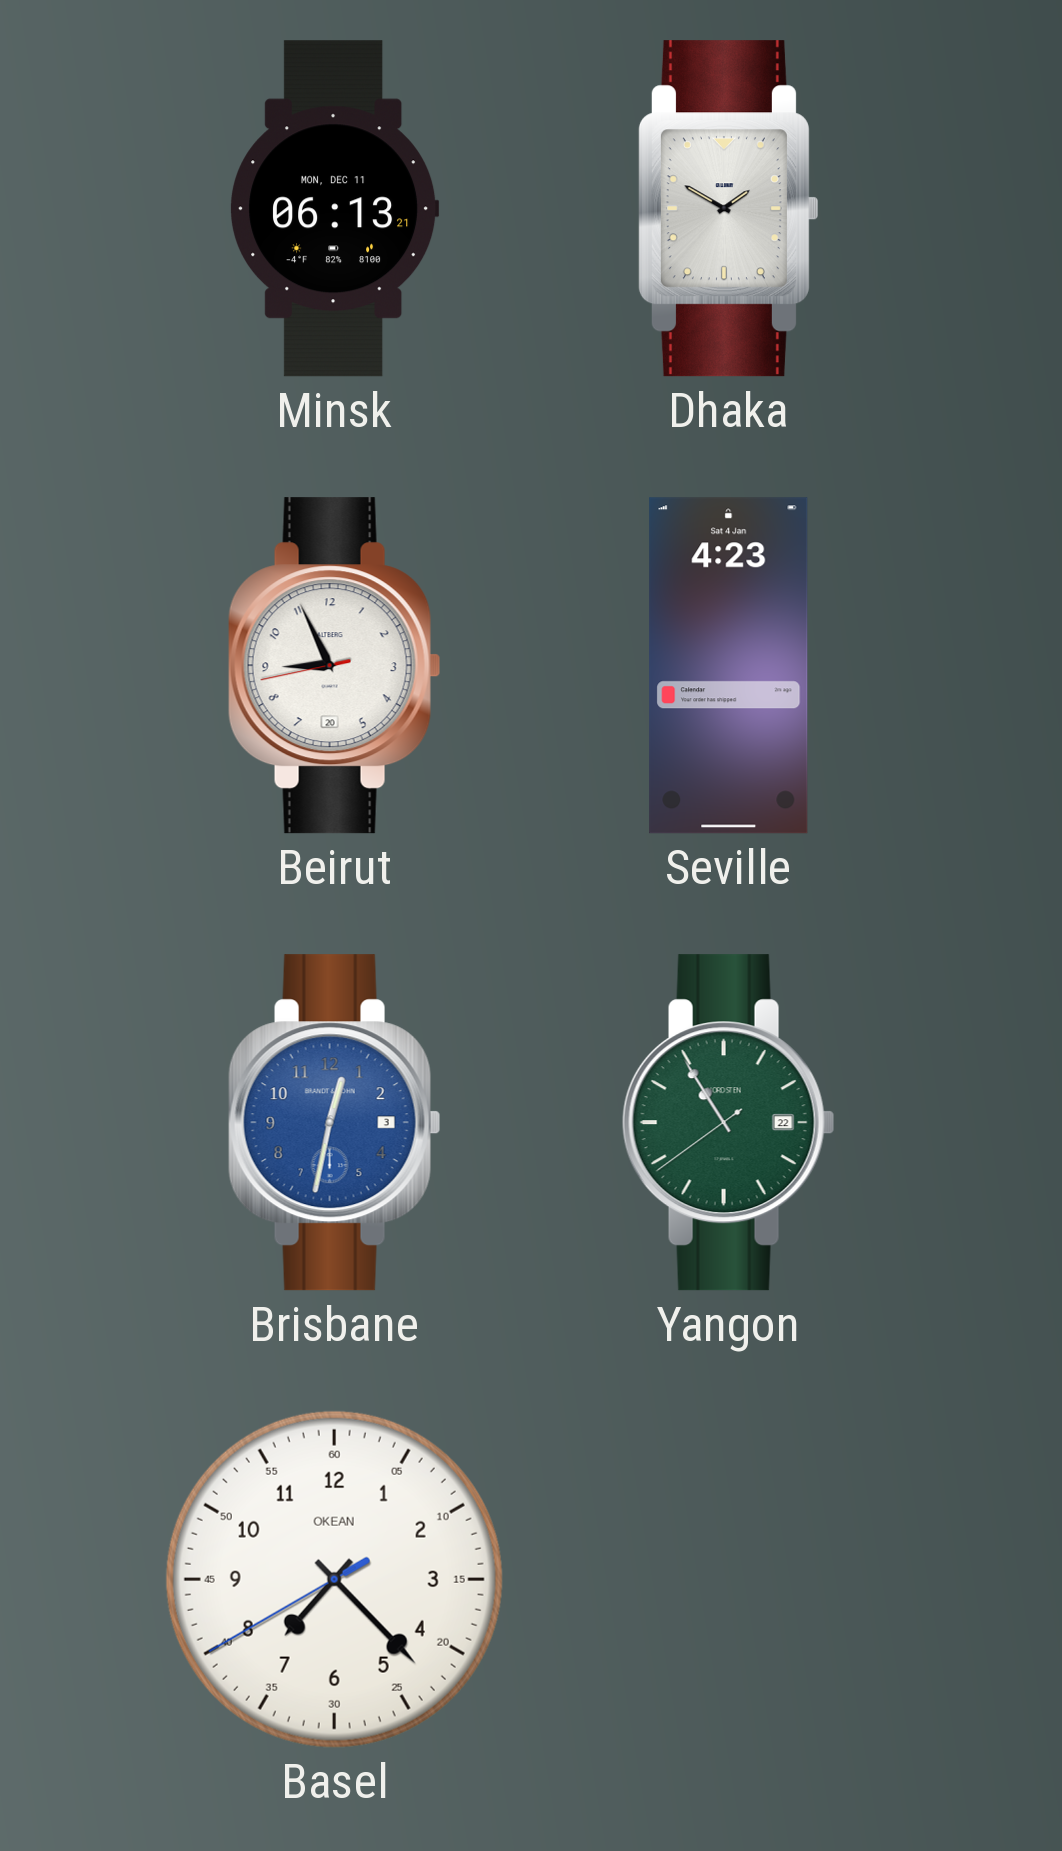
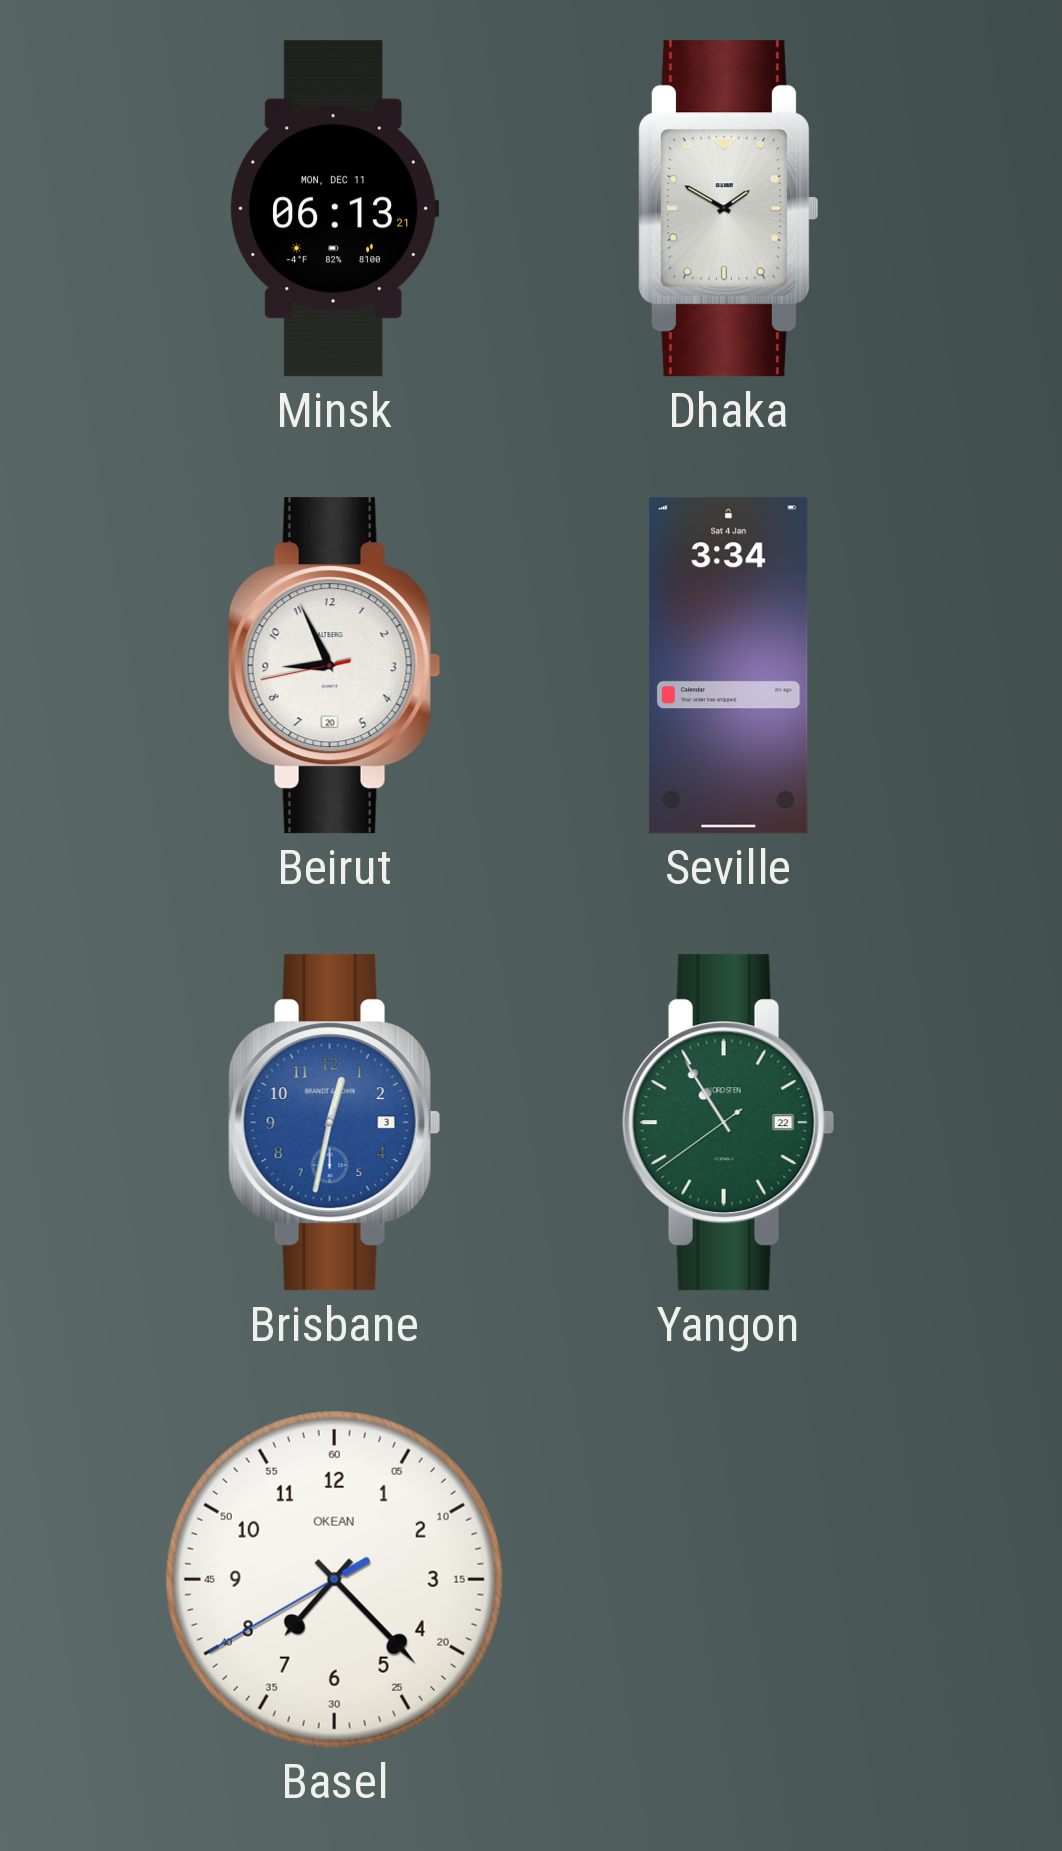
Seville: 4:23 -> 3:34 (729, 666)
